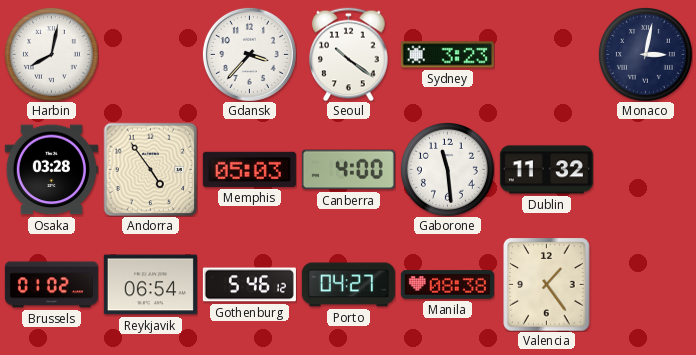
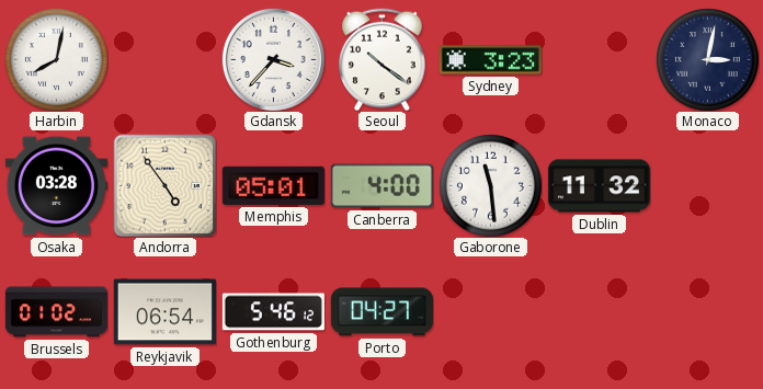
Memphis: 05:03 -> 05:01 (273, 185)
Manila: 08:38 -> none (447, 285)
Valencia: 1:24 -> none (547, 284)
